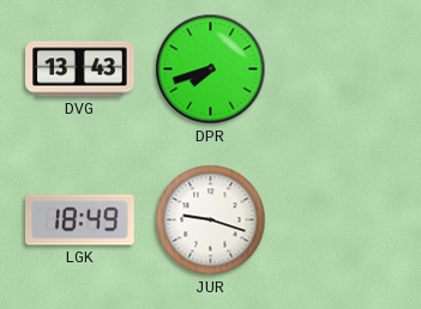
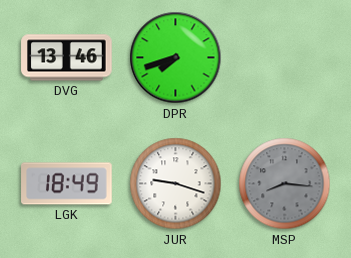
DVG: 13:43 -> 13:46 (67, 58)
MSP: none -> 8:16 (285, 184)
